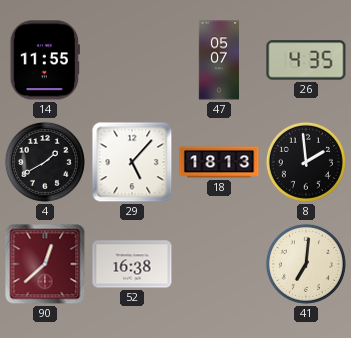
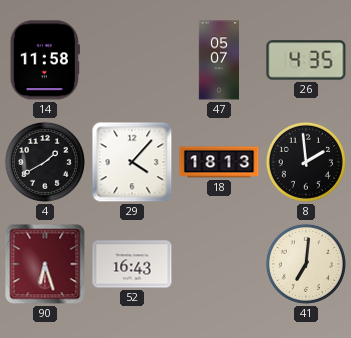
14: 11:55 -> 11:58 (45, 60)
29: 5:07 -> 4:07 (132, 162)
90: 12:38 -> 6:27 (45, 264)
52: 16:38 -> 16:43 (132, 264)
